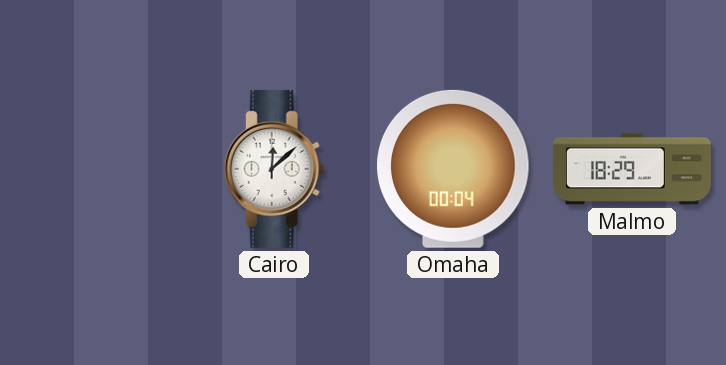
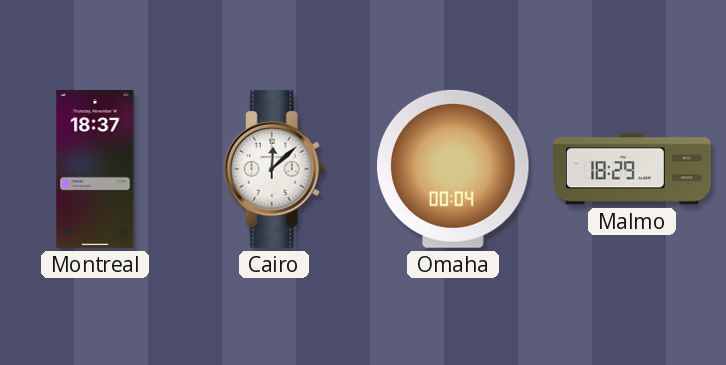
Montreal: none -> 18:37 (95, 169)
